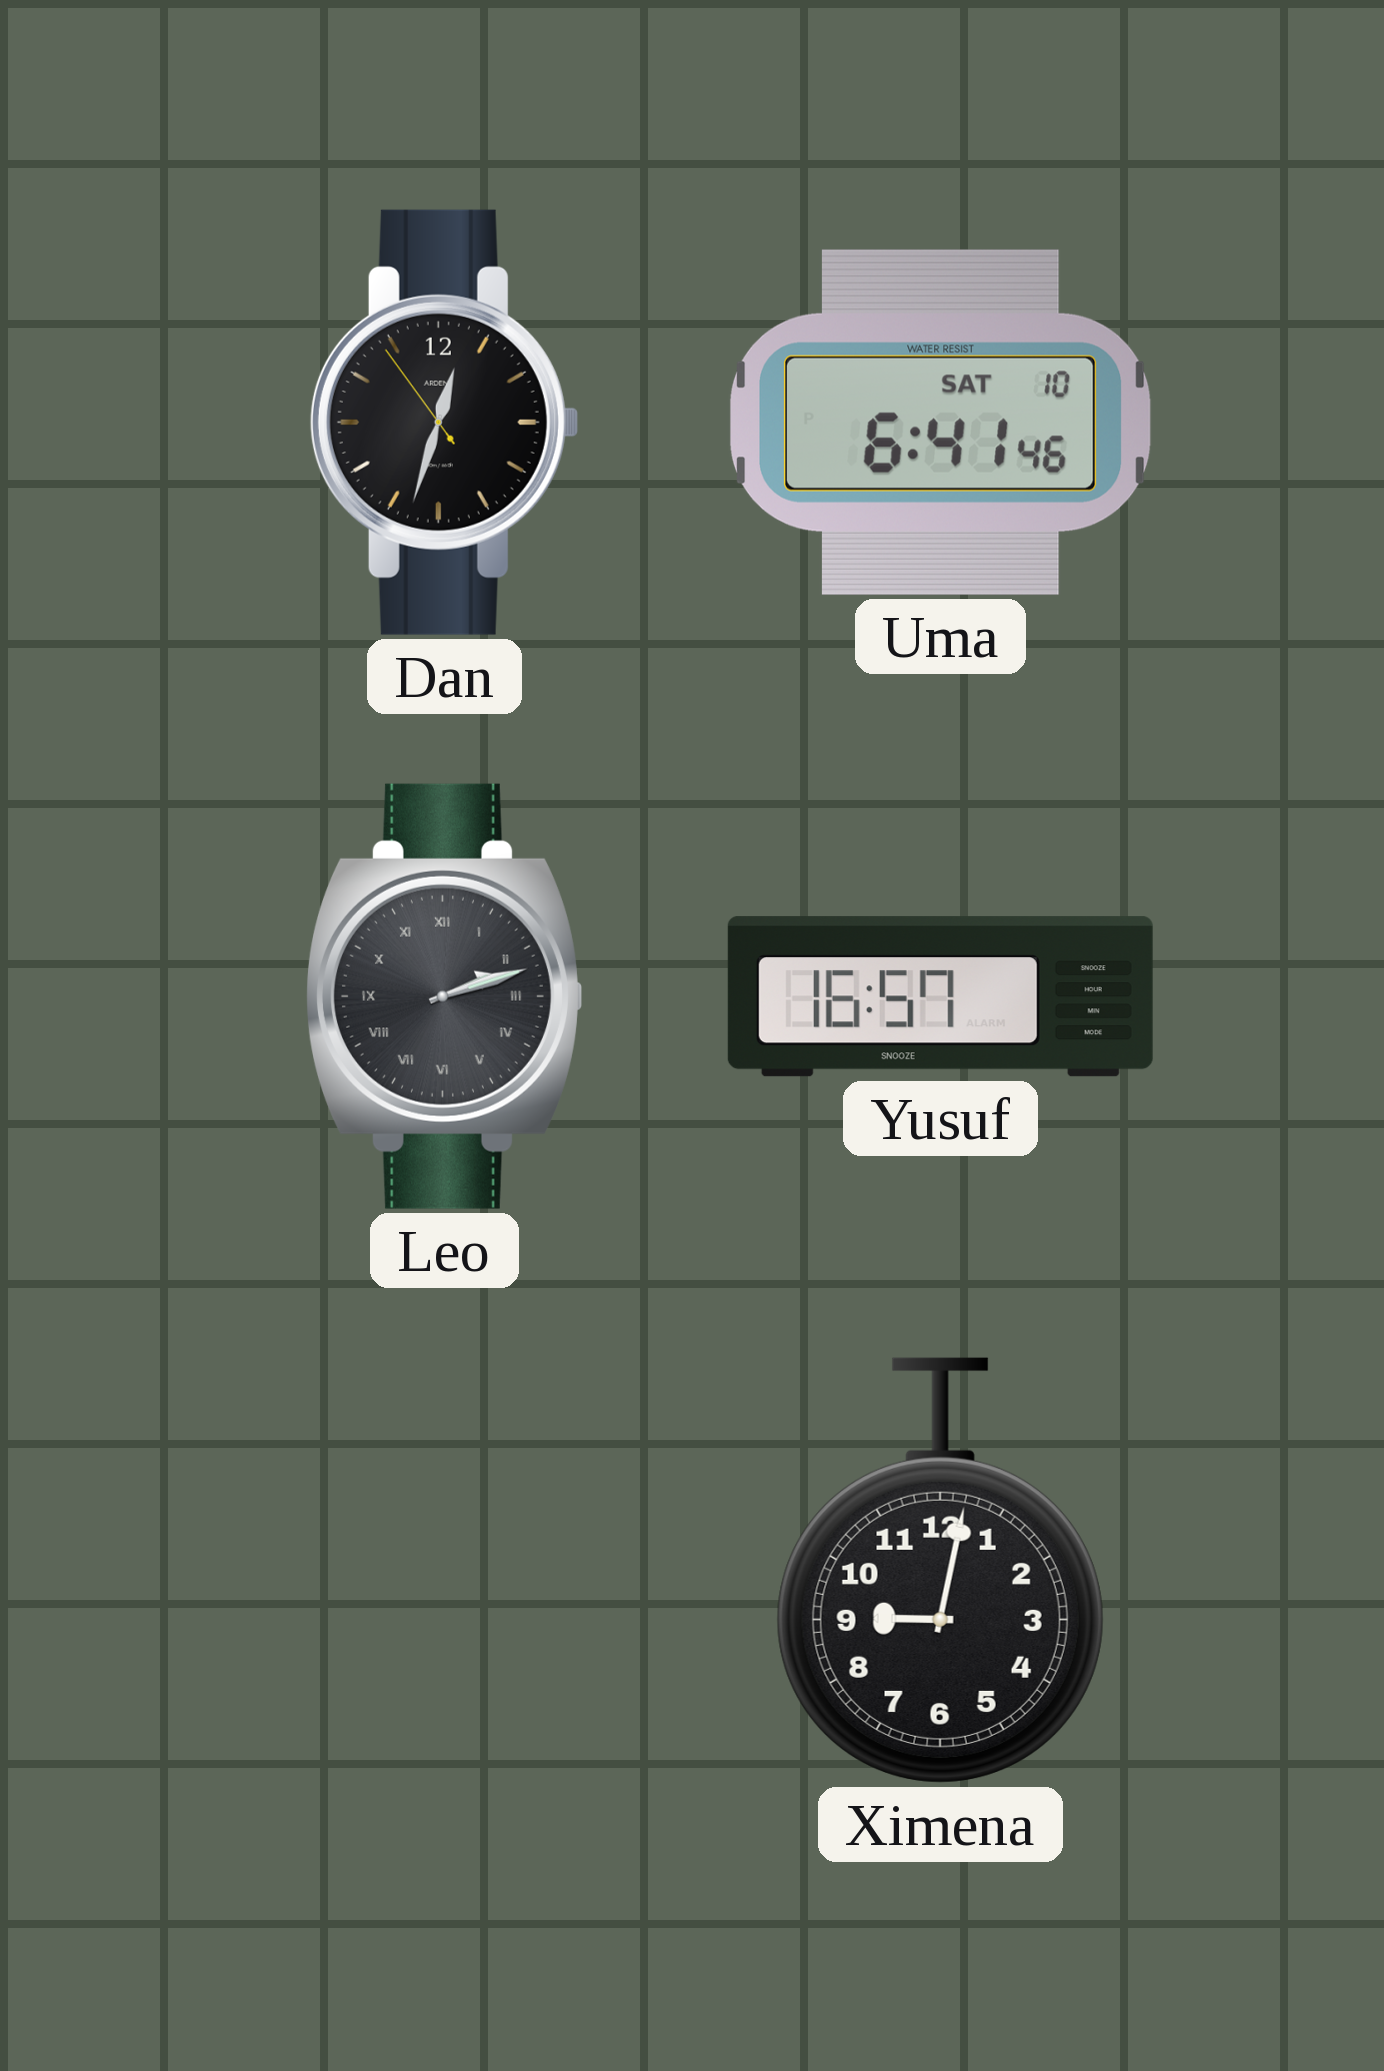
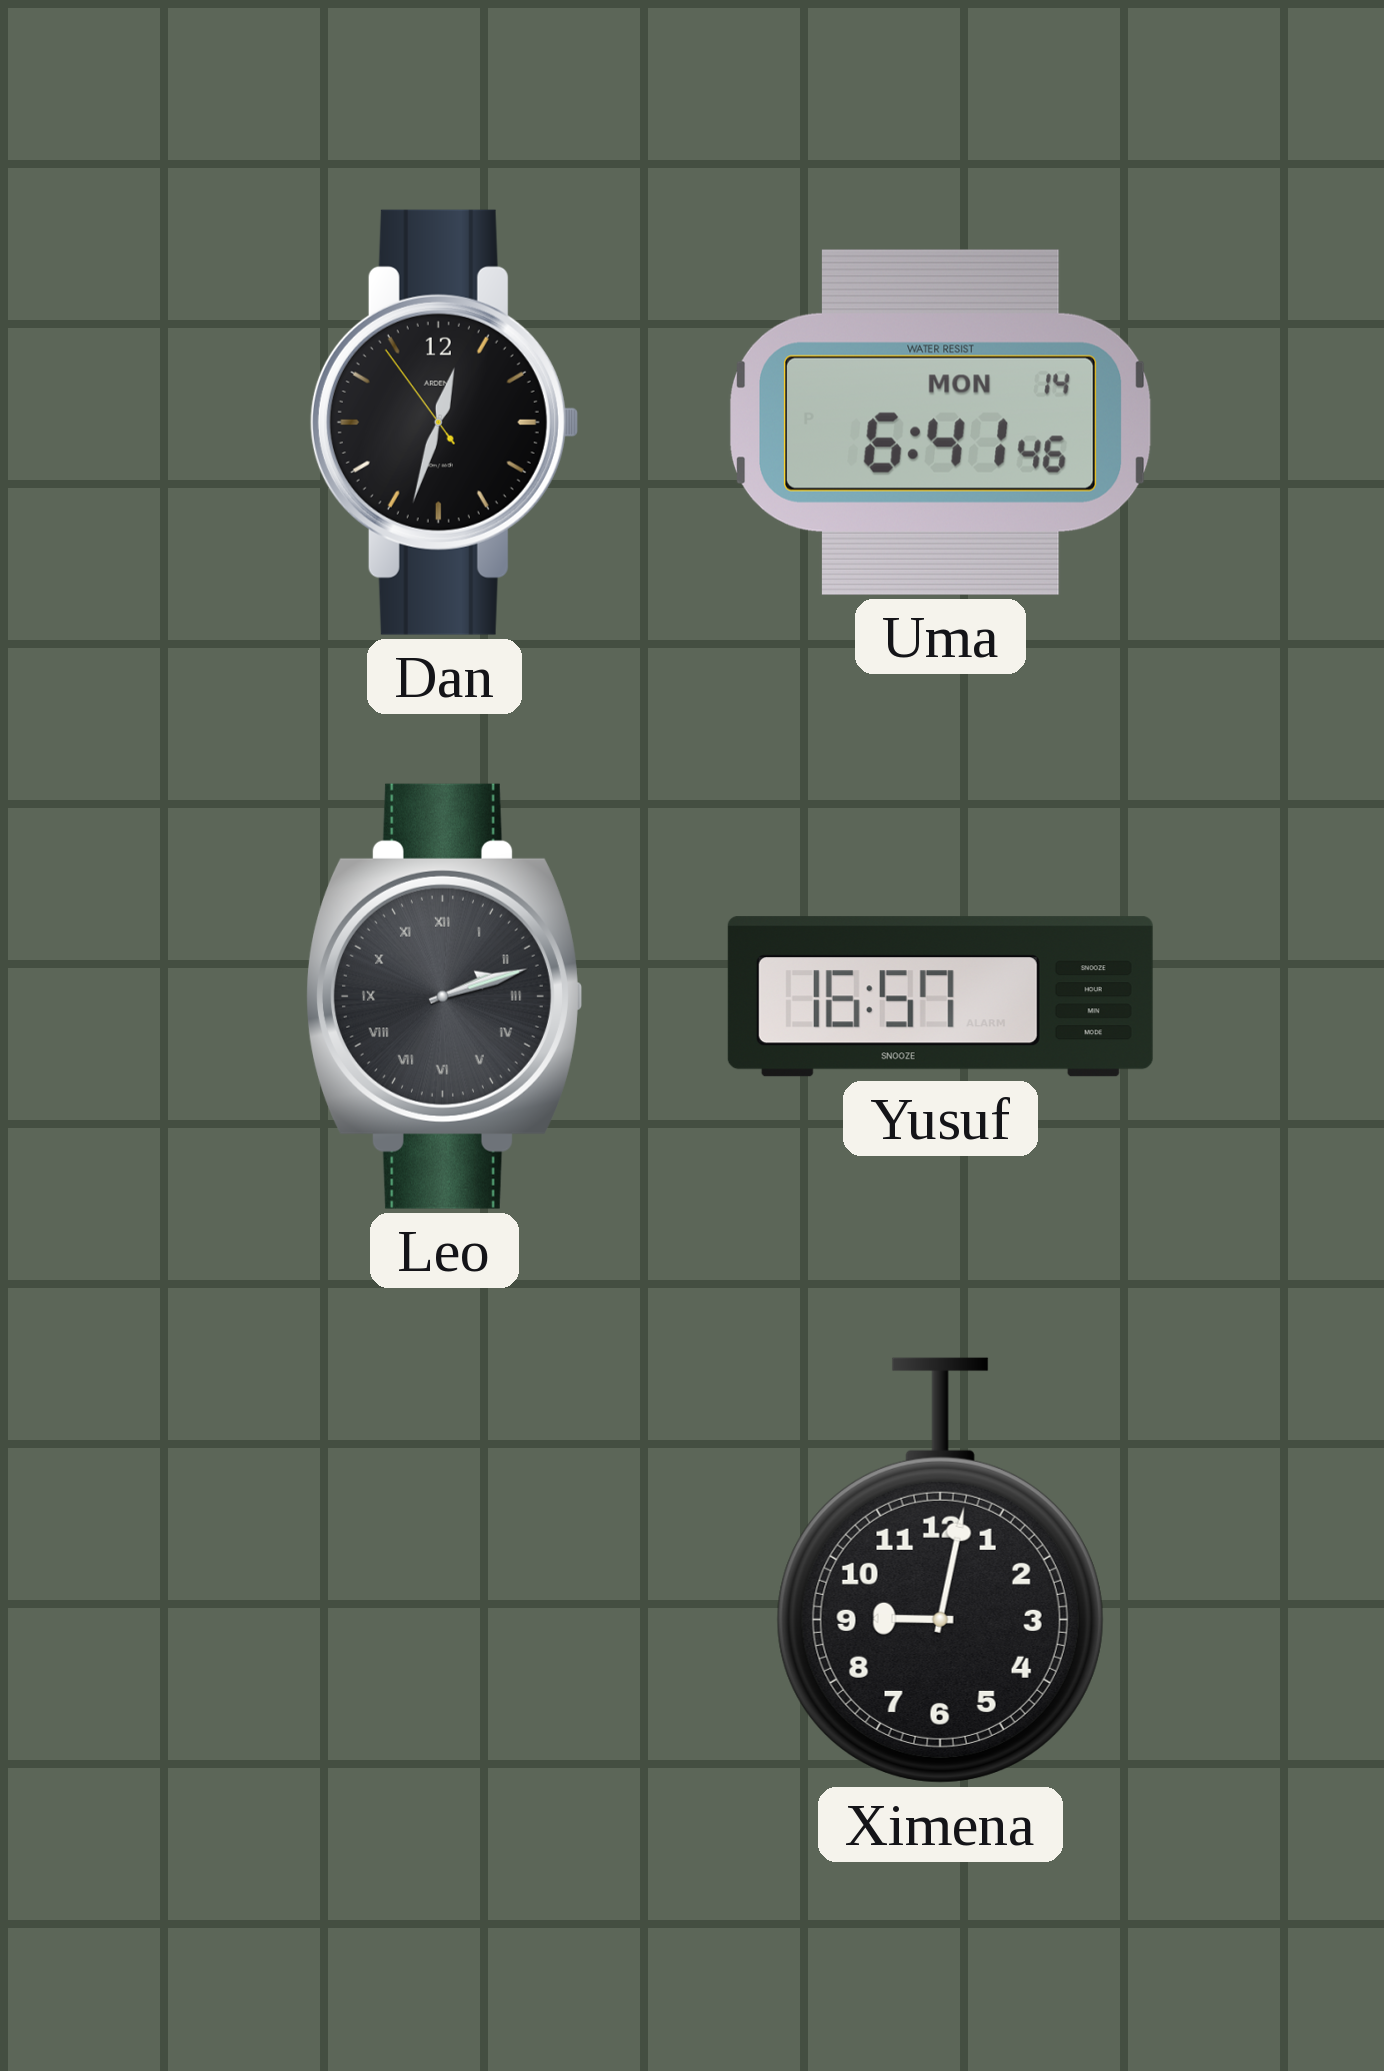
Uma date: SAT 10 -> MON 14 (940, 422)
